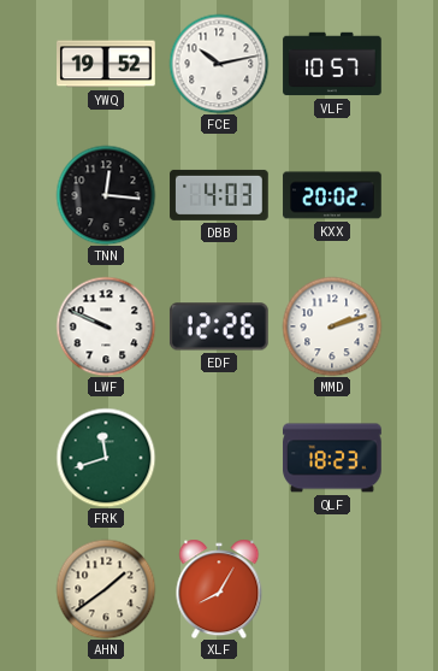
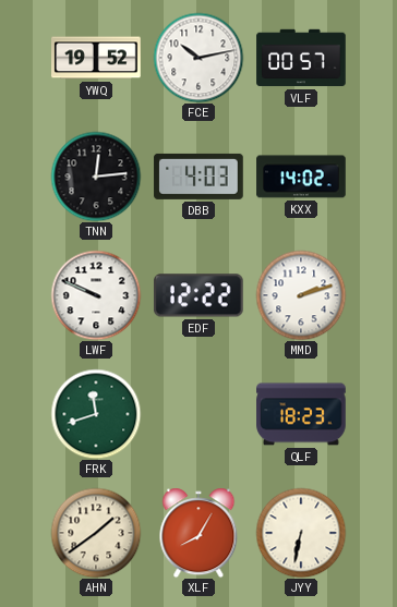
VLF: 10:57 -> 00:57 (301, 58)
TNN: 12:16 -> 12:14 (96, 177)
KXX: 20:02 -> 14:02 (301, 177)
EDF: 12:26 -> 12:22 (198, 295)
JYY: none -> 6:32 (301, 533)
